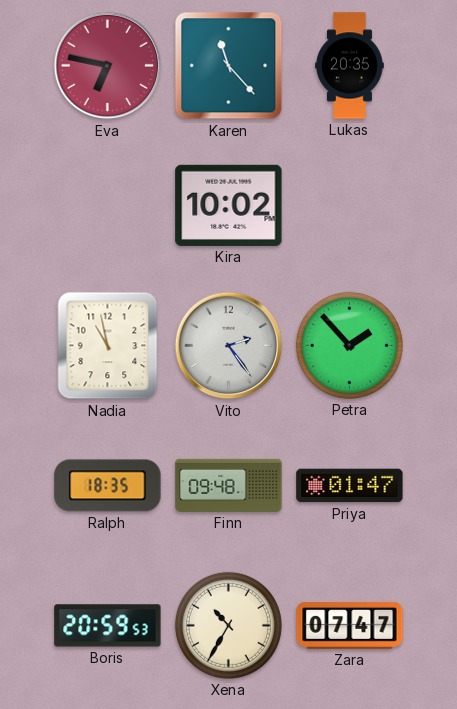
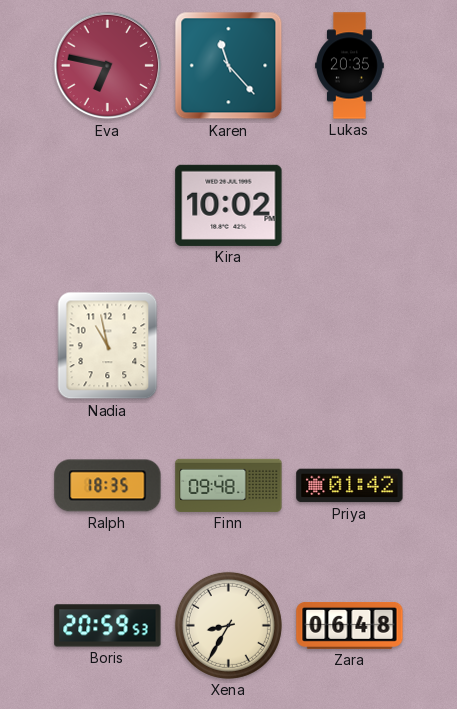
Vito: 2:24 -> none (229, 346)
Petra: 1:53 -> none (349, 345)
Priya: 01:47 -> 01:42 (350, 486)
Xena: 10:35 -> 8:35 (228, 625)
Zara: 07:47 -> 06:48 (350, 626)
